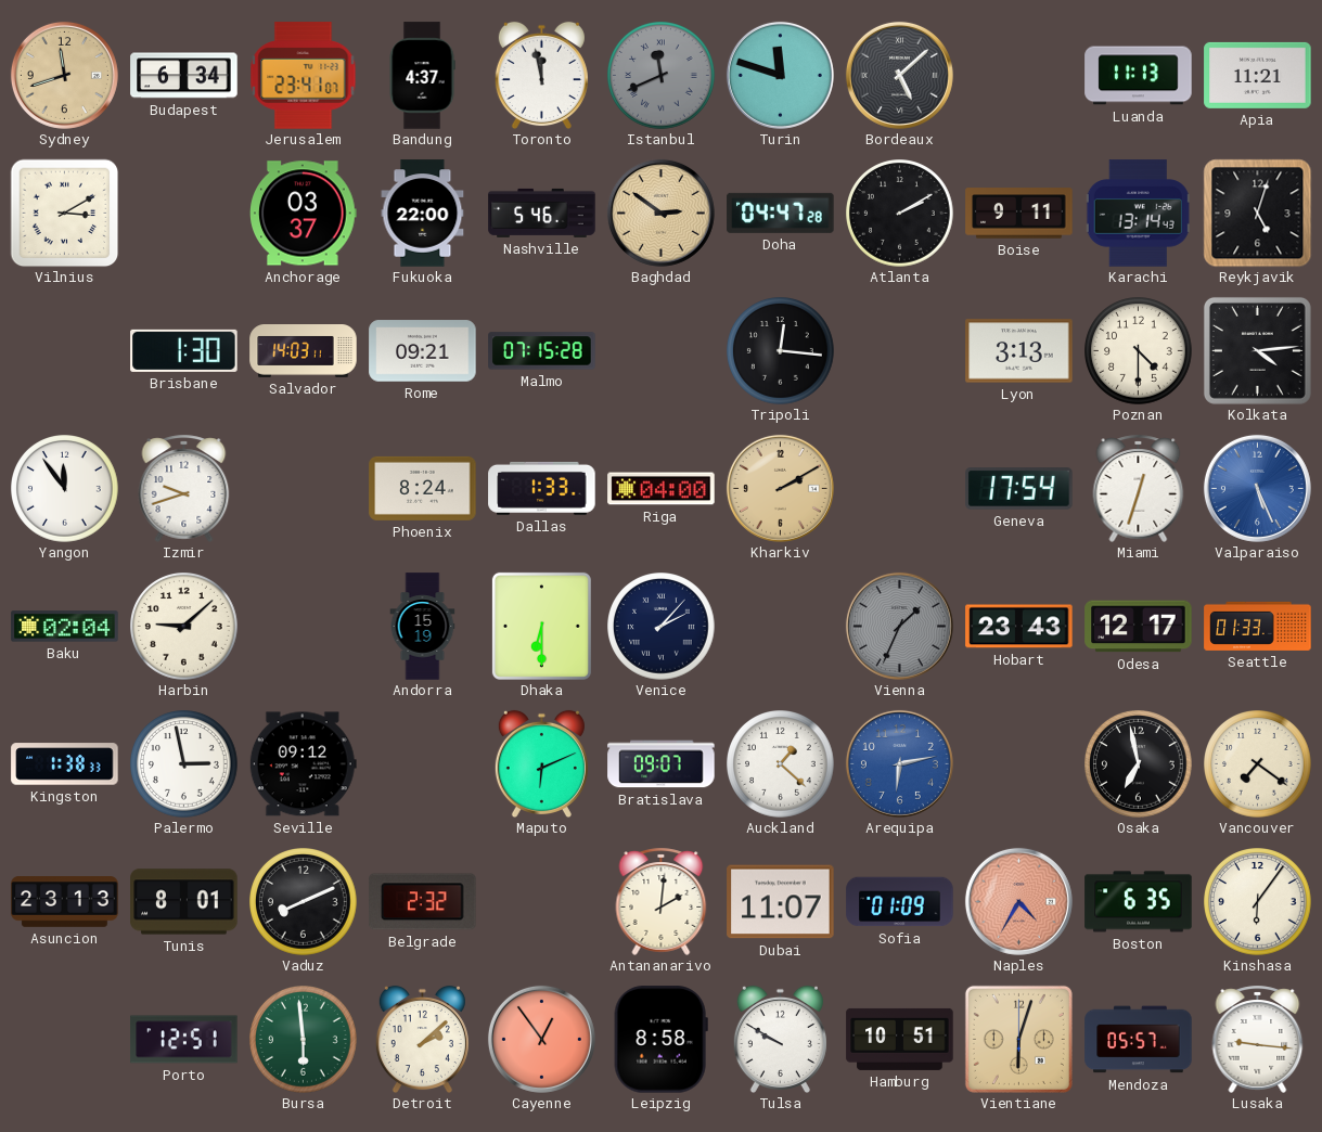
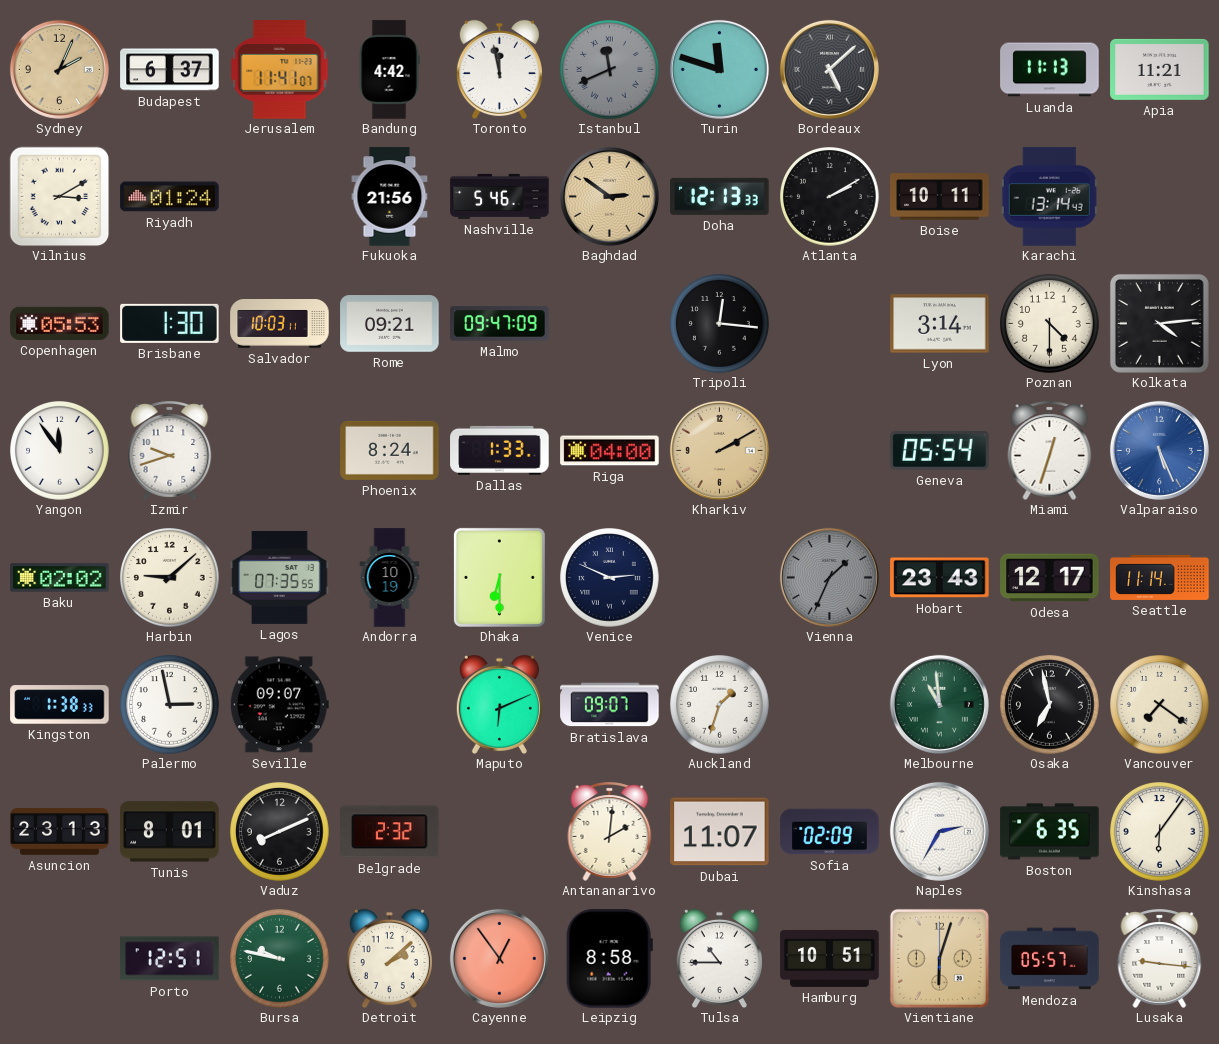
Sydney: 11:42 -> 2:04 (59, 69)
Budapest: 6:34 -> 6:37 (170, 70)
Jerusalem: 23:41 -> 11:41 (280, 70)
Bandung: 4:37 -> 4:42 (389, 70)
Riyadh: none -> 01:24 (170, 197)
Anchorage: 03:37 -> none (304, 214)
Fukuoka: 22:00 -> 21:56 (390, 197)
Doha: 04:47 -> 12:13 (720, 196)
Boise: 9:11 -> 10:11 (940, 197)
Reykjavik: 5:03 -> none (1257, 213)
Copenhagen: none -> 05:53 (60, 323)
Salvador: 14:03 -> 10:03 (280, 324)
Malmo: 07:15 -> 09:47 (500, 324)
Lyon: 3:13 -> 3:14 (940, 324)
Geneva: 17:54 -> 05:54 (940, 451)
Baku: 02:04 -> 02:02 (60, 578)
Lagos: none -> 07:35 (280, 577)
Andorra: 15:19 -> 10:19 (390, 578)
Venice: 2:07 -> 2:49 (610, 578)
Seattle: 01:33 -> 11:14 (1160, 577)
Seville: 09:12 -> 09:07 (279, 705)
Auckland: 1:22 -> 1:33 (720, 705)
Arequipa: 6:13 -> none (899, 763)
Melbourne: none -> 10:59 (939, 704)
Sofia: 01:09 -> 02:09 (830, 832)
Naples: 4:35 -> 2:35 (939, 831)
Naples dial: salmon -> white (939, 831)
Bursa: 5:59 -> 9:47 (280, 959)
Tulsa: 9:50 -> 10:45 (719, 958)
